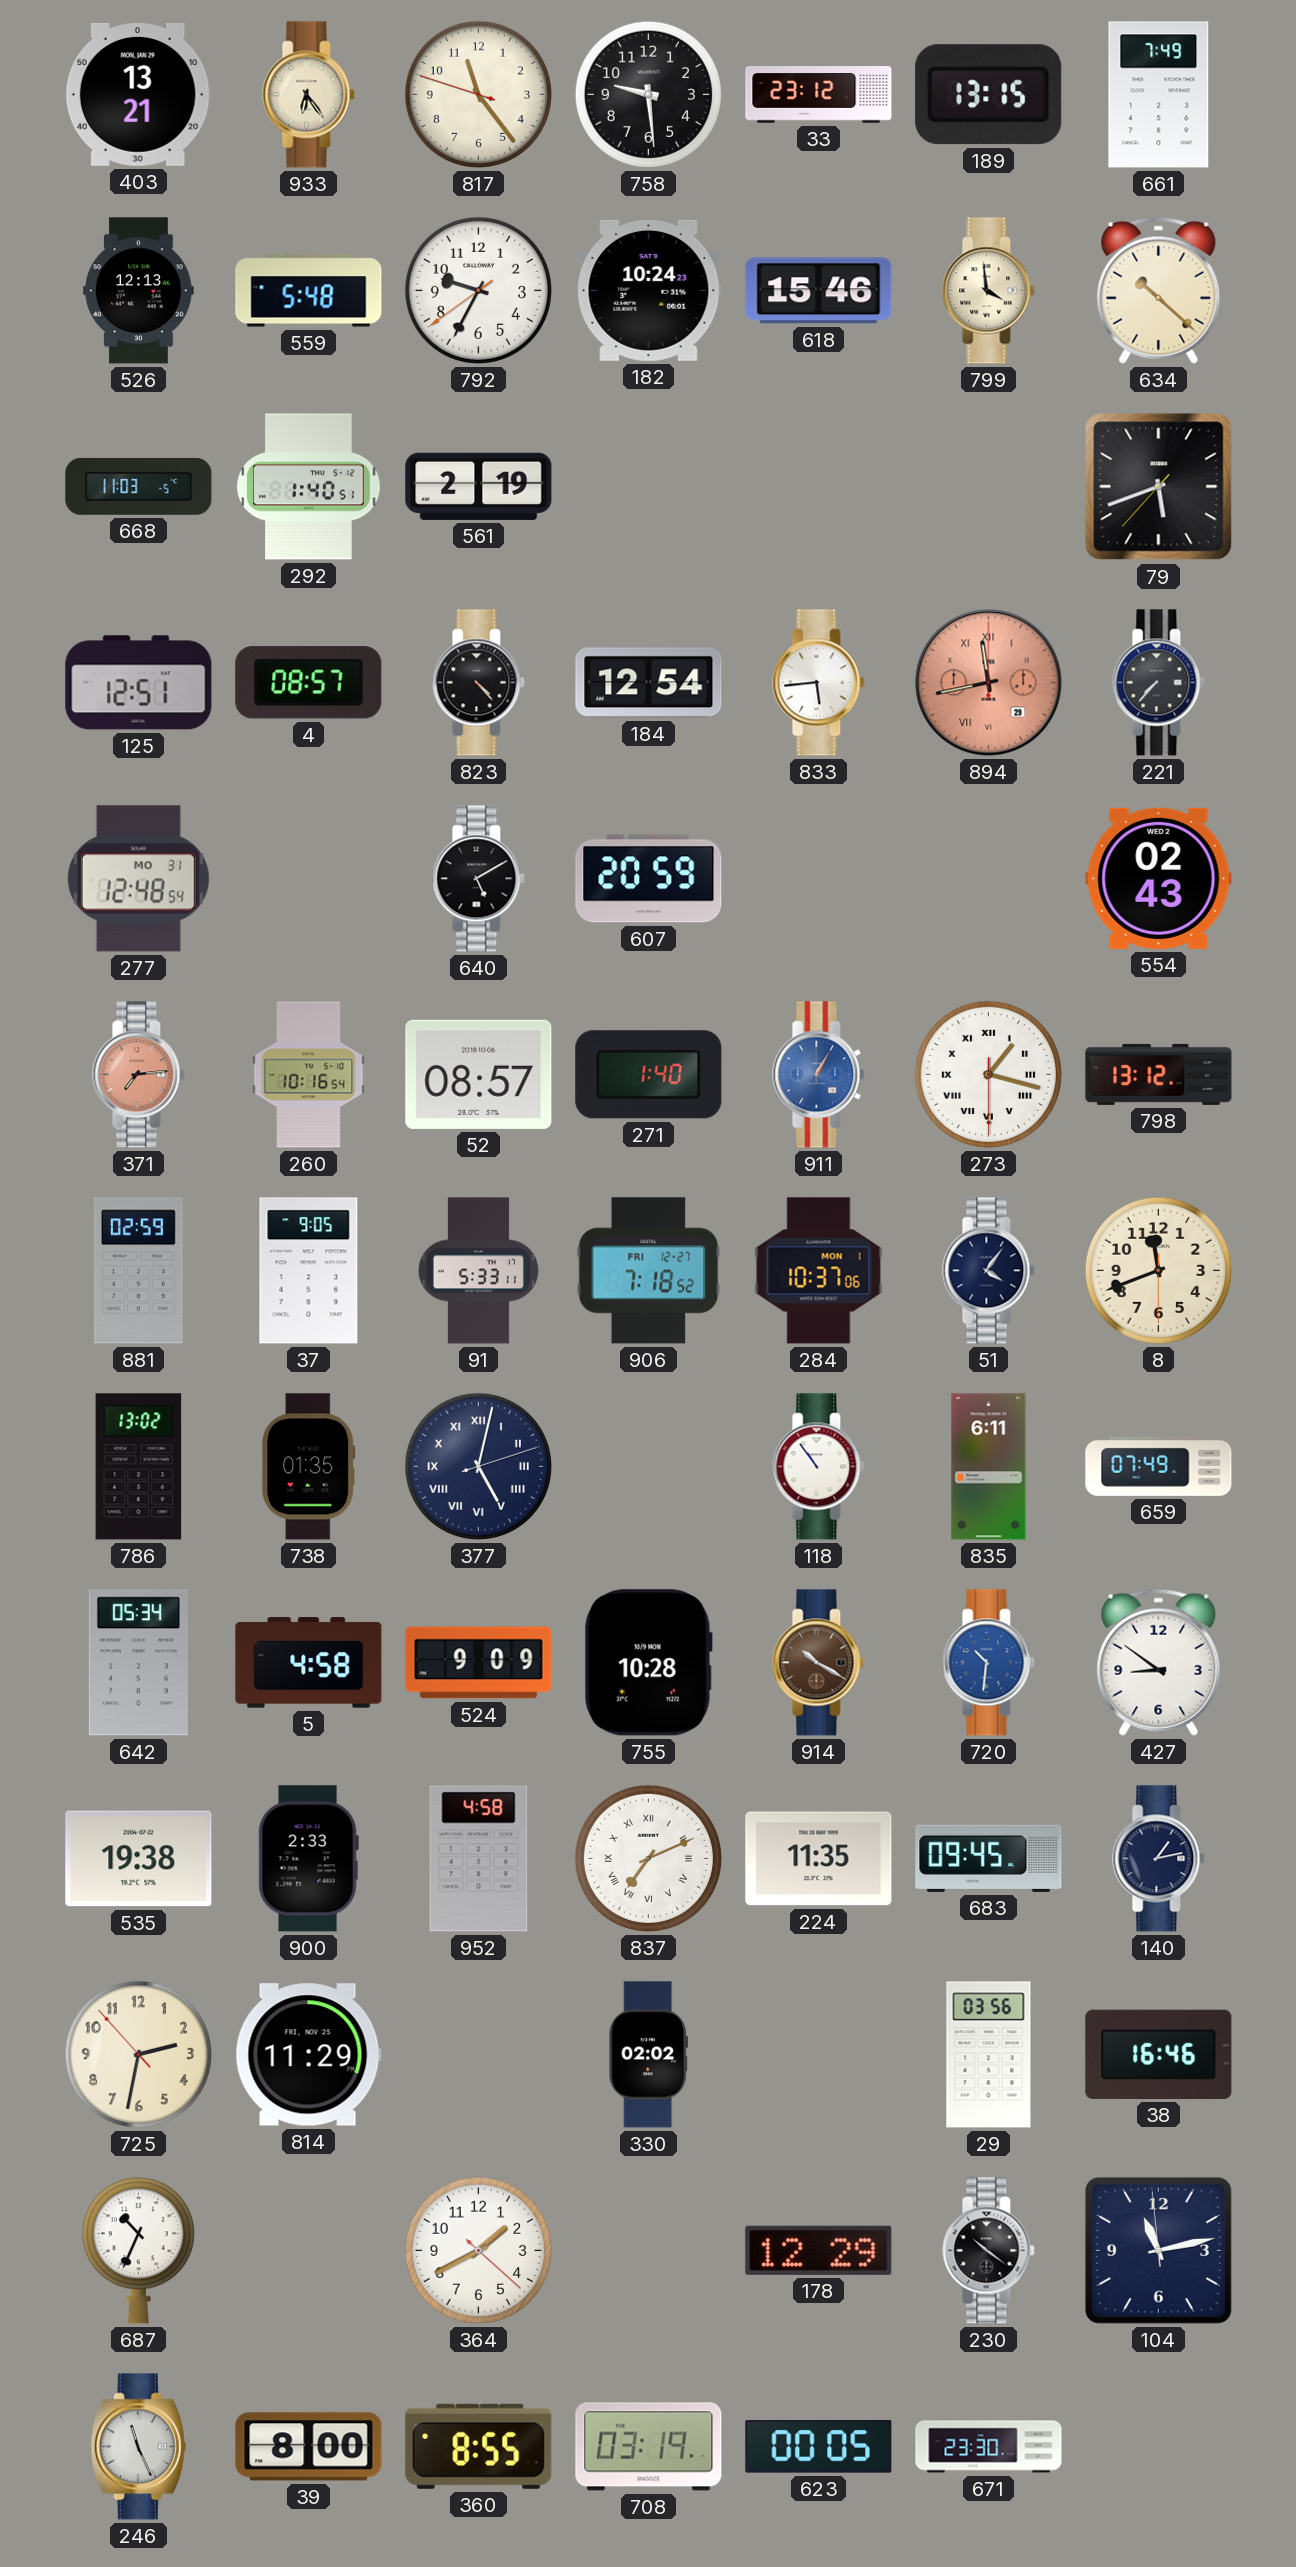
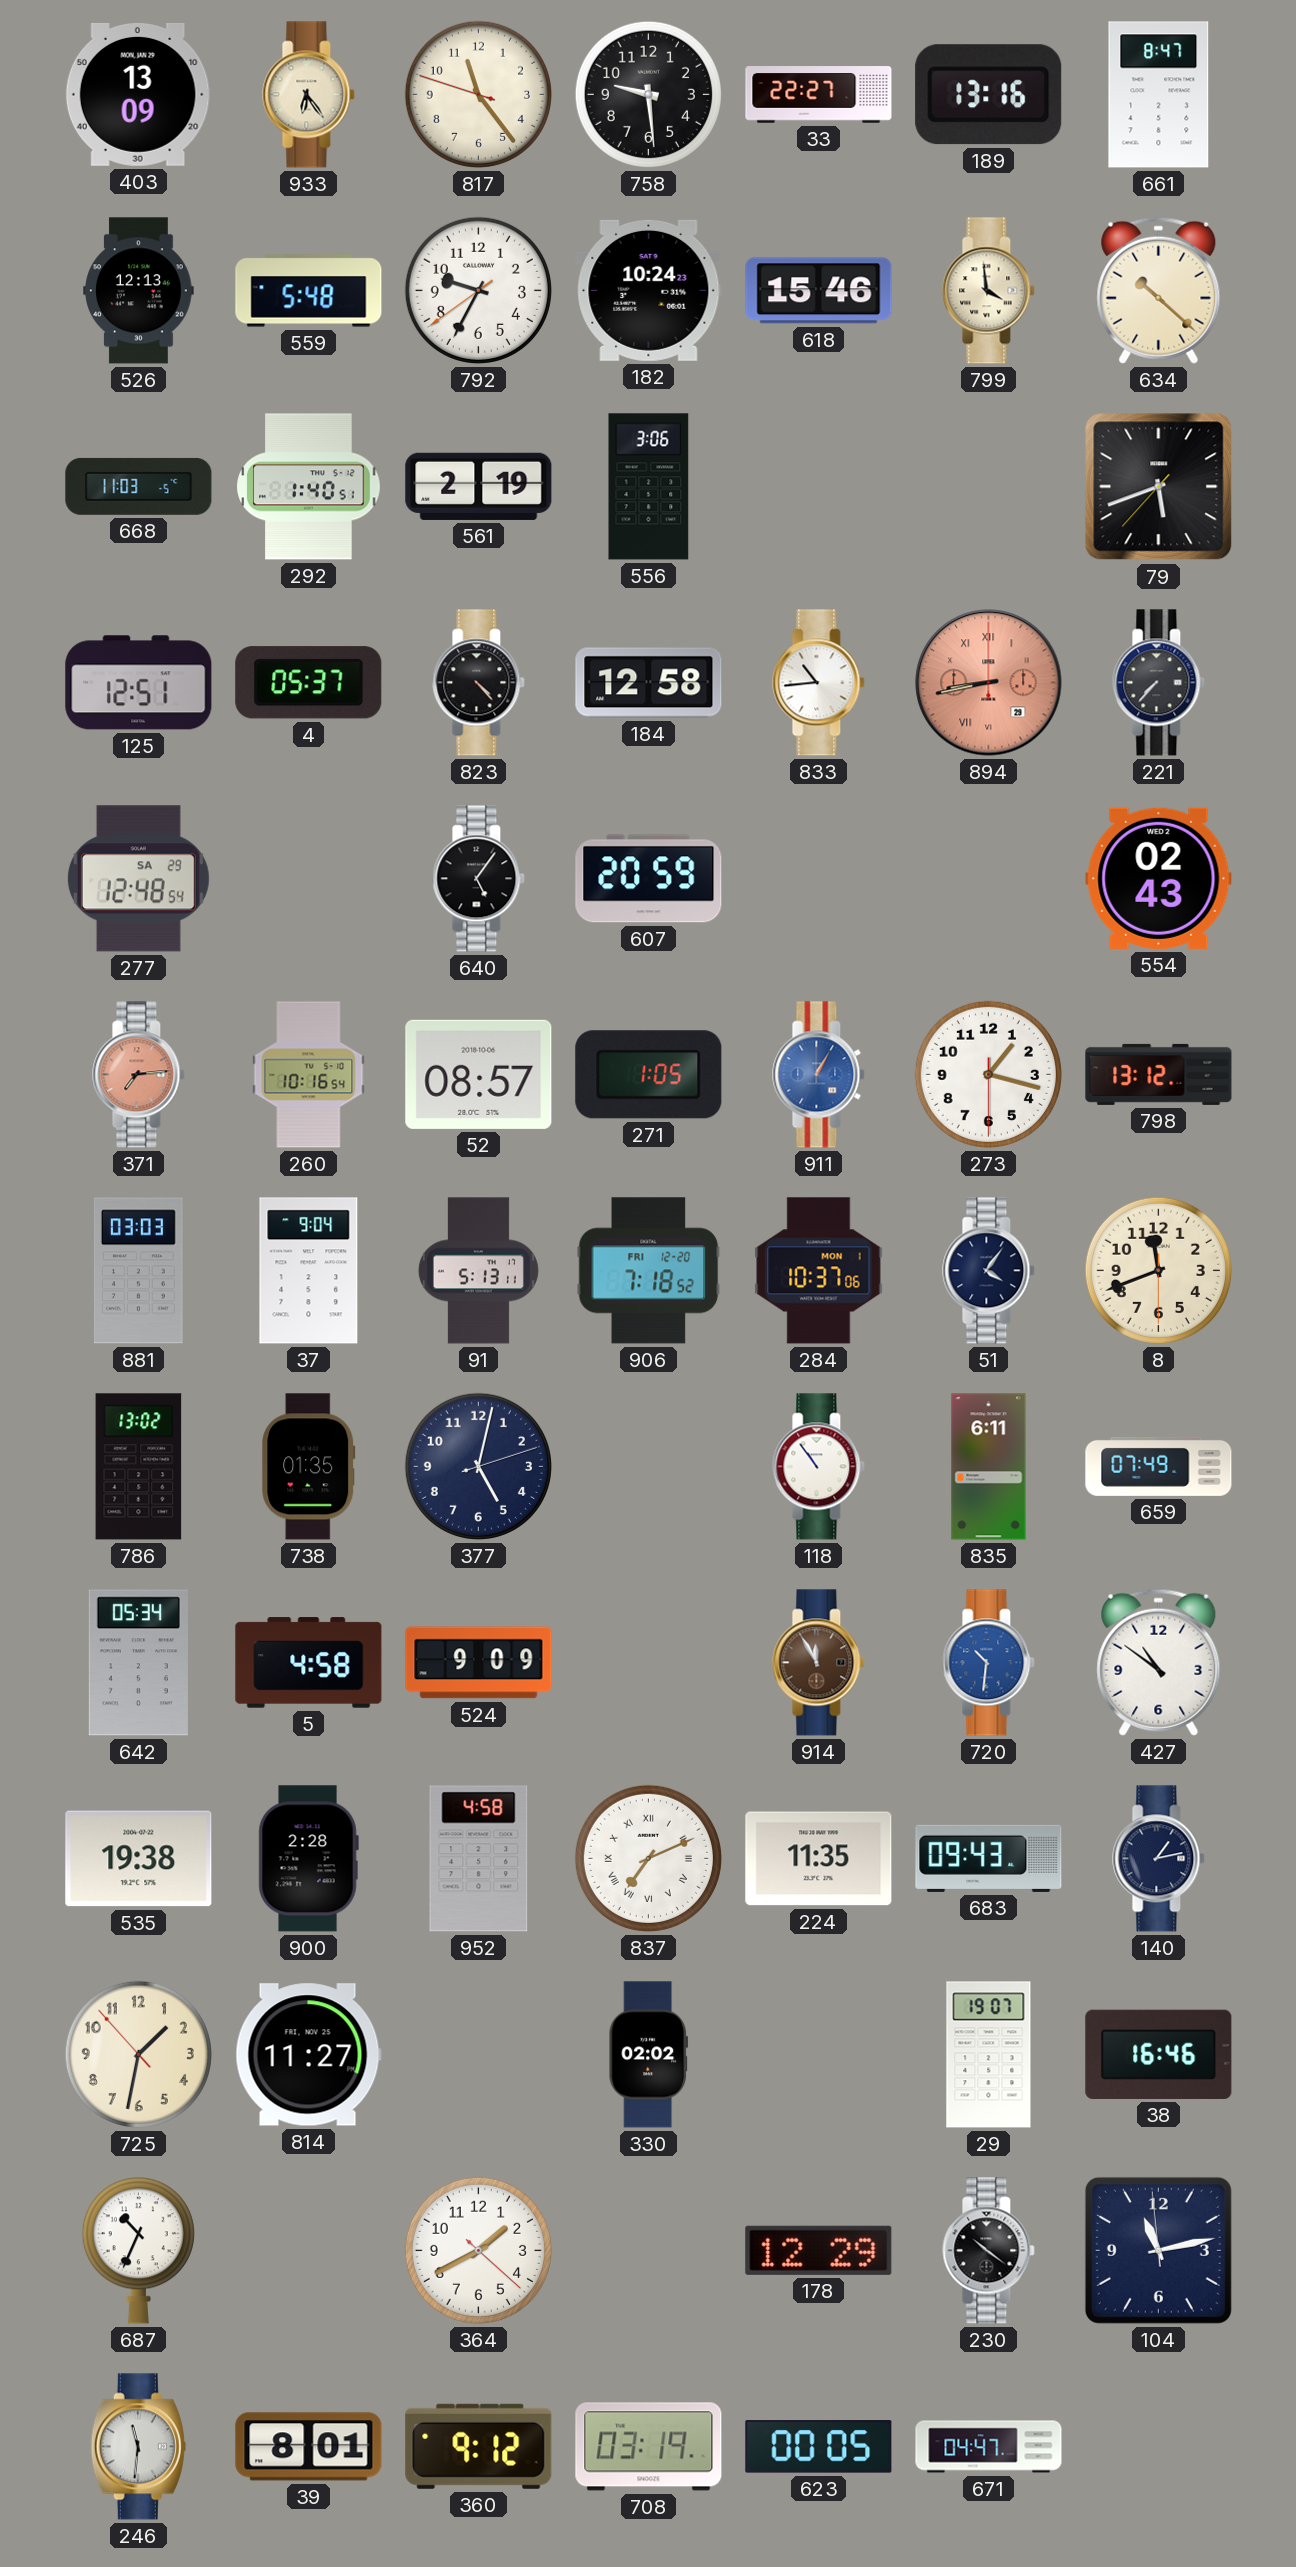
403: 13:21 -> 13:09 (138, 94)
33: 23:12 -> 22:27 (819, 95)
189: 13:15 -> 13:16 (989, 95)
661: 7:49 -> 8:47 (1159, 95)
556: none -> 3:06 (649, 487)
4: 08:57 -> 05:37 (309, 683)
184: 12:54 -> 12:58 (649, 683)
833: 5:44 -> 10:44 (819, 683)
894: 11:43 -> 8:43 (989, 683)
277 date: MO 31 -> SA 29 (138, 879)
640: 5:10 -> 5:06 (479, 879)
271: 1:40 -> 1:05 (649, 1075)
273 numerals: Roman -> Arabic (988, 1074)
881: 02:59 -> 03:03 (138, 1271)
37: 9:05 -> 9:04 (309, 1271)
91: 5:33 -> 5:13 (478, 1271)
906 date: FRI 12-27 -> FRI 12-20 (649, 1271)
377 numerals: Roman -> Arabic (478, 1466)
755: 10:28 -> none (648, 1663)
914: 10:20 -> 11:55 (819, 1663)
427: 8:51 -> 10:51 (1159, 1662)
900: 2:33 -> 2:28 (308, 1859)
683: 09:45 -> 09:43 (989, 1858)
725: 2:31 -> 1:31 (138, 2054)
814: 11:29 -> 11:27 (308, 2055)
29: 03:56 -> 19:07 (989, 2055)
246: 11:26 -> 11:31 (138, 2447)
39: 8:00 -> 8:01 (309, 2447)
360: 8:55 -> 9:12 (479, 2446)
671: 23:30 -> 04:47 (989, 2447)
